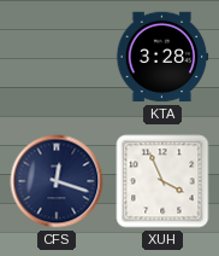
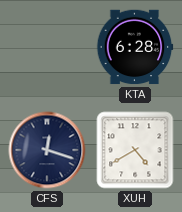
KTA: 3:28 -> 6:28 (135, 47)
XUH: 3:56 -> 4:40 (135, 150)
